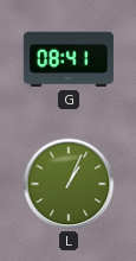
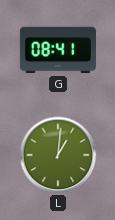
L: 1:04 -> 1:01 (58, 155)
